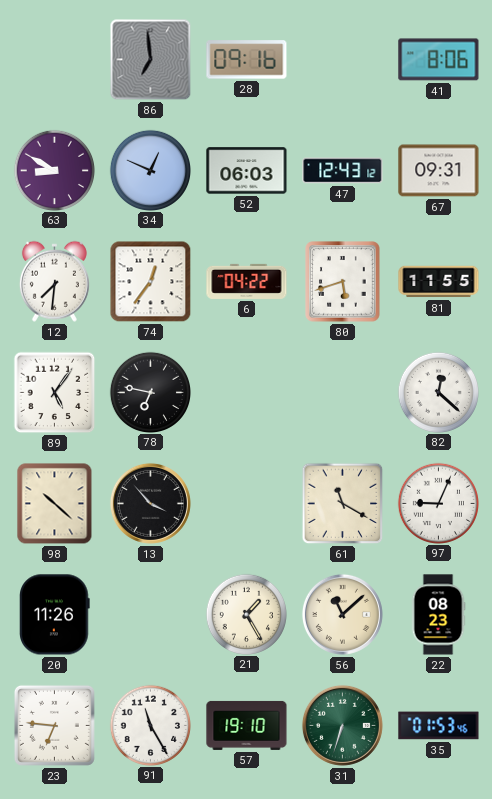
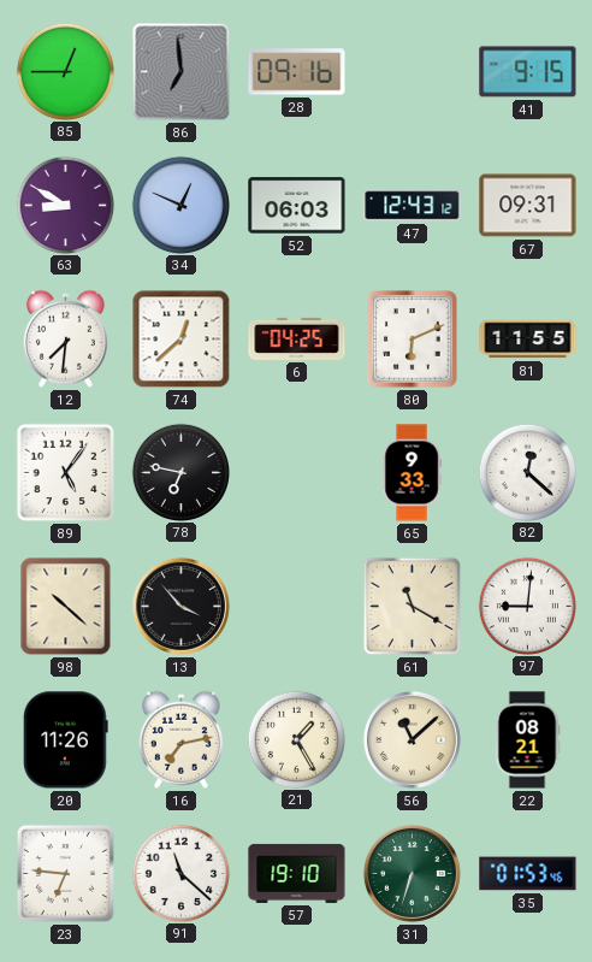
85: none -> 12:45 (65, 71)
41: 8:06 -> 9:15 (528, 72)
74: 12:36 -> 12:38 (182, 340)
6: 04:22 -> 04:25 (297, 338)
80: 5:42 -> 6:11 (413, 340)
65: none -> 9:33 (412, 473)
97: 9:04 -> 9:01 (527, 606)
16: none -> 7:13 (180, 739)
22: 08:23 -> 08:21 (527, 740)
91: 11:25 -> 11:22 (180, 873)
